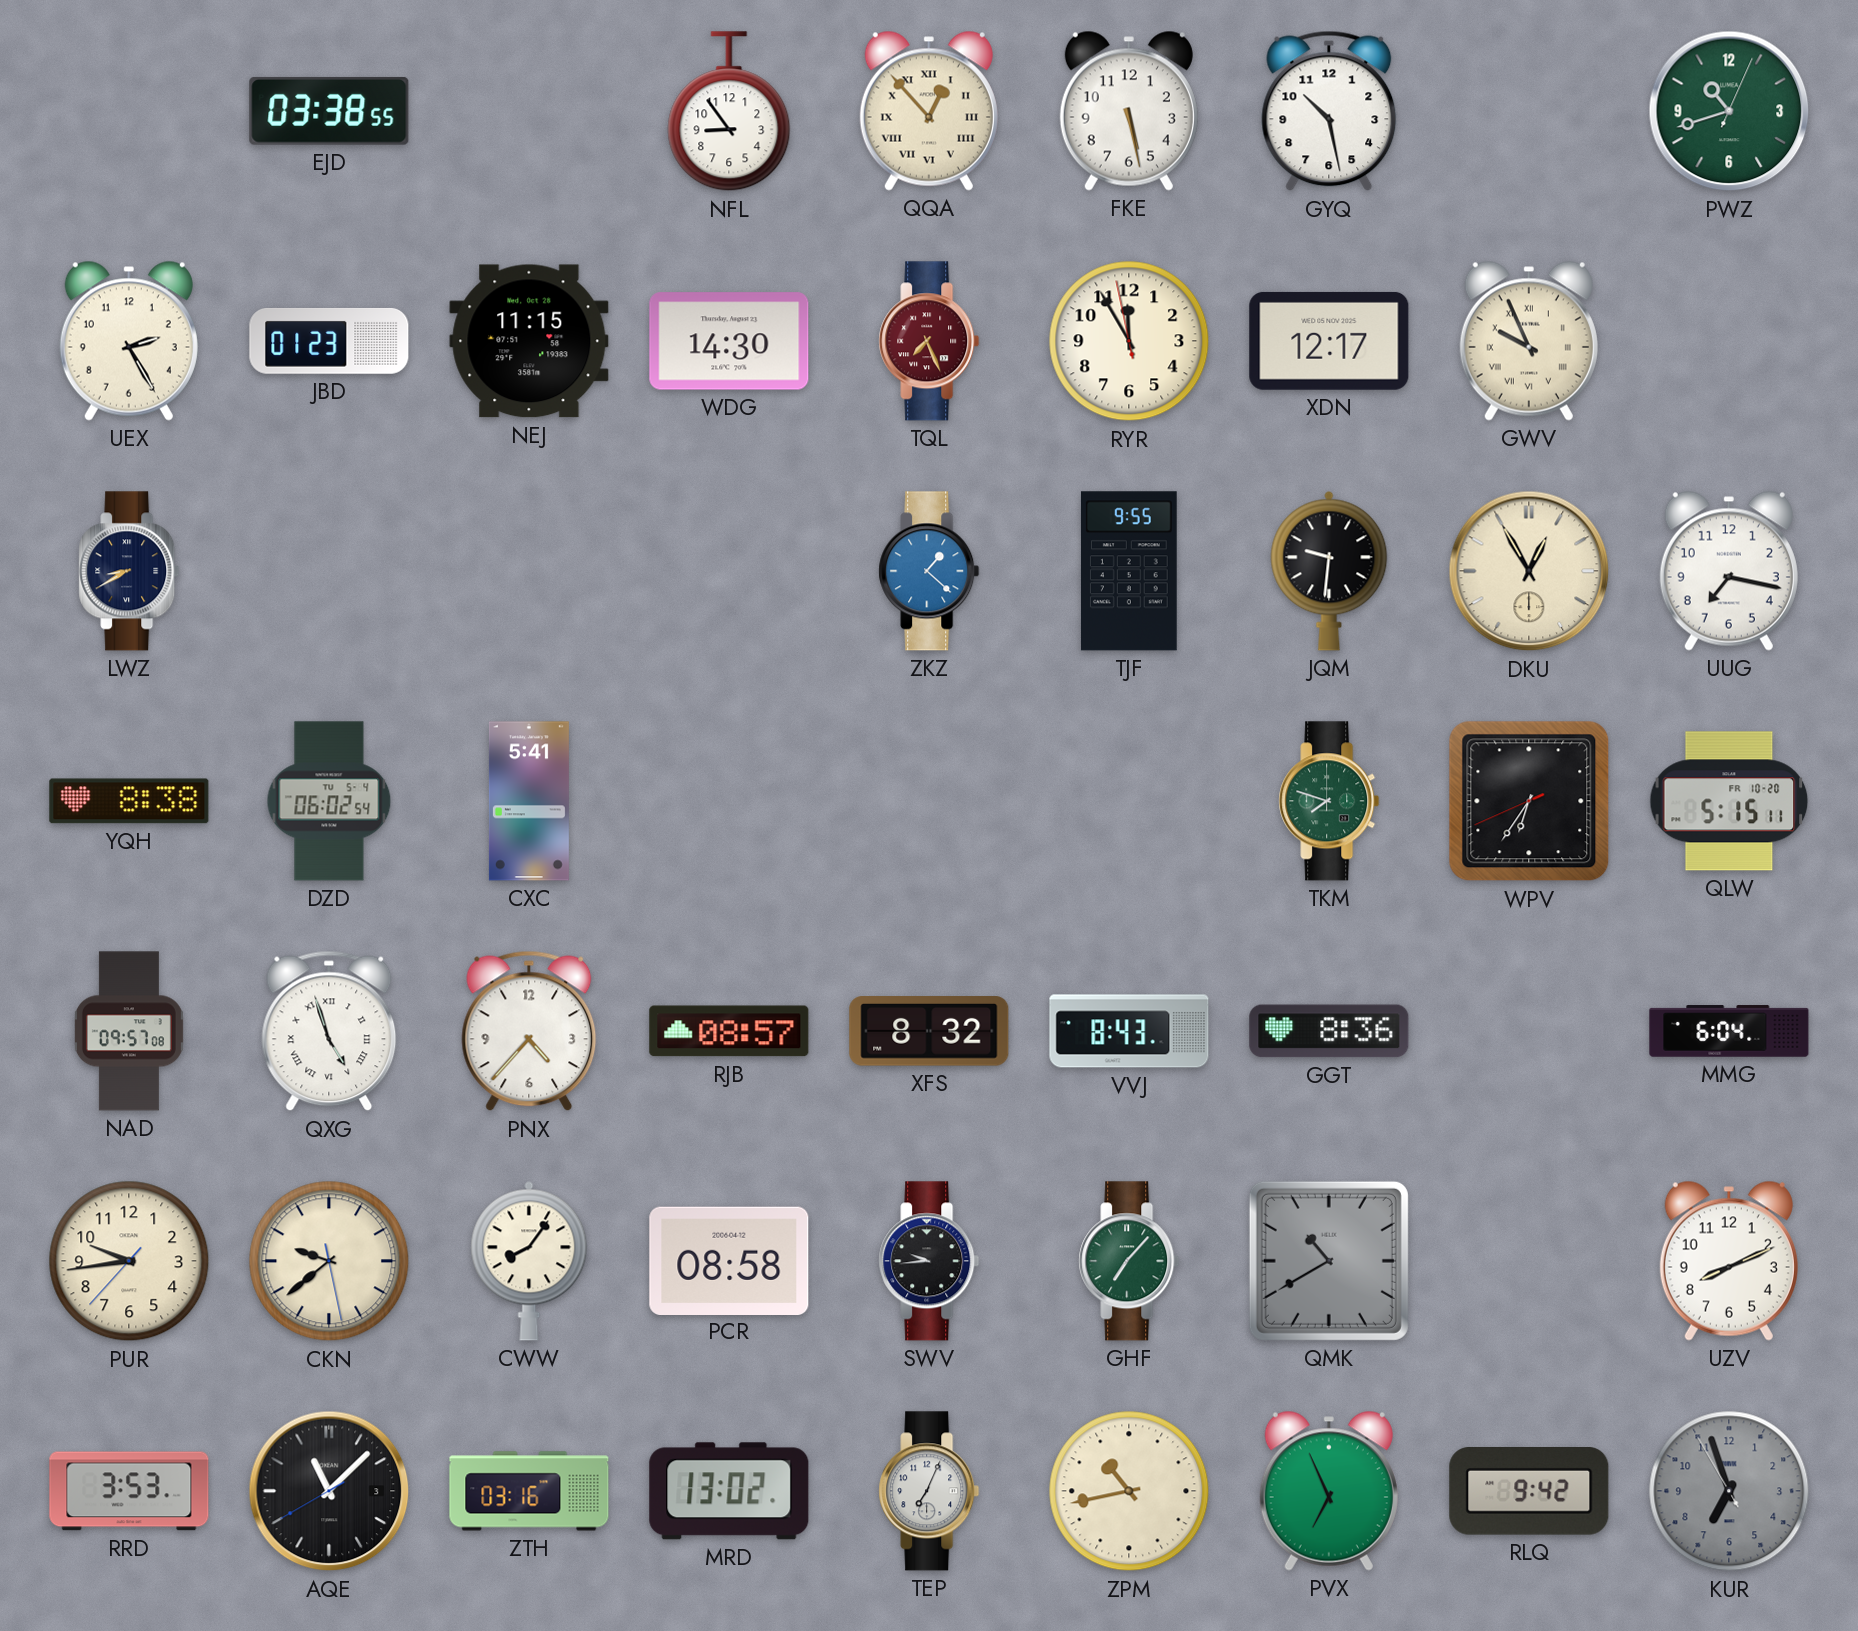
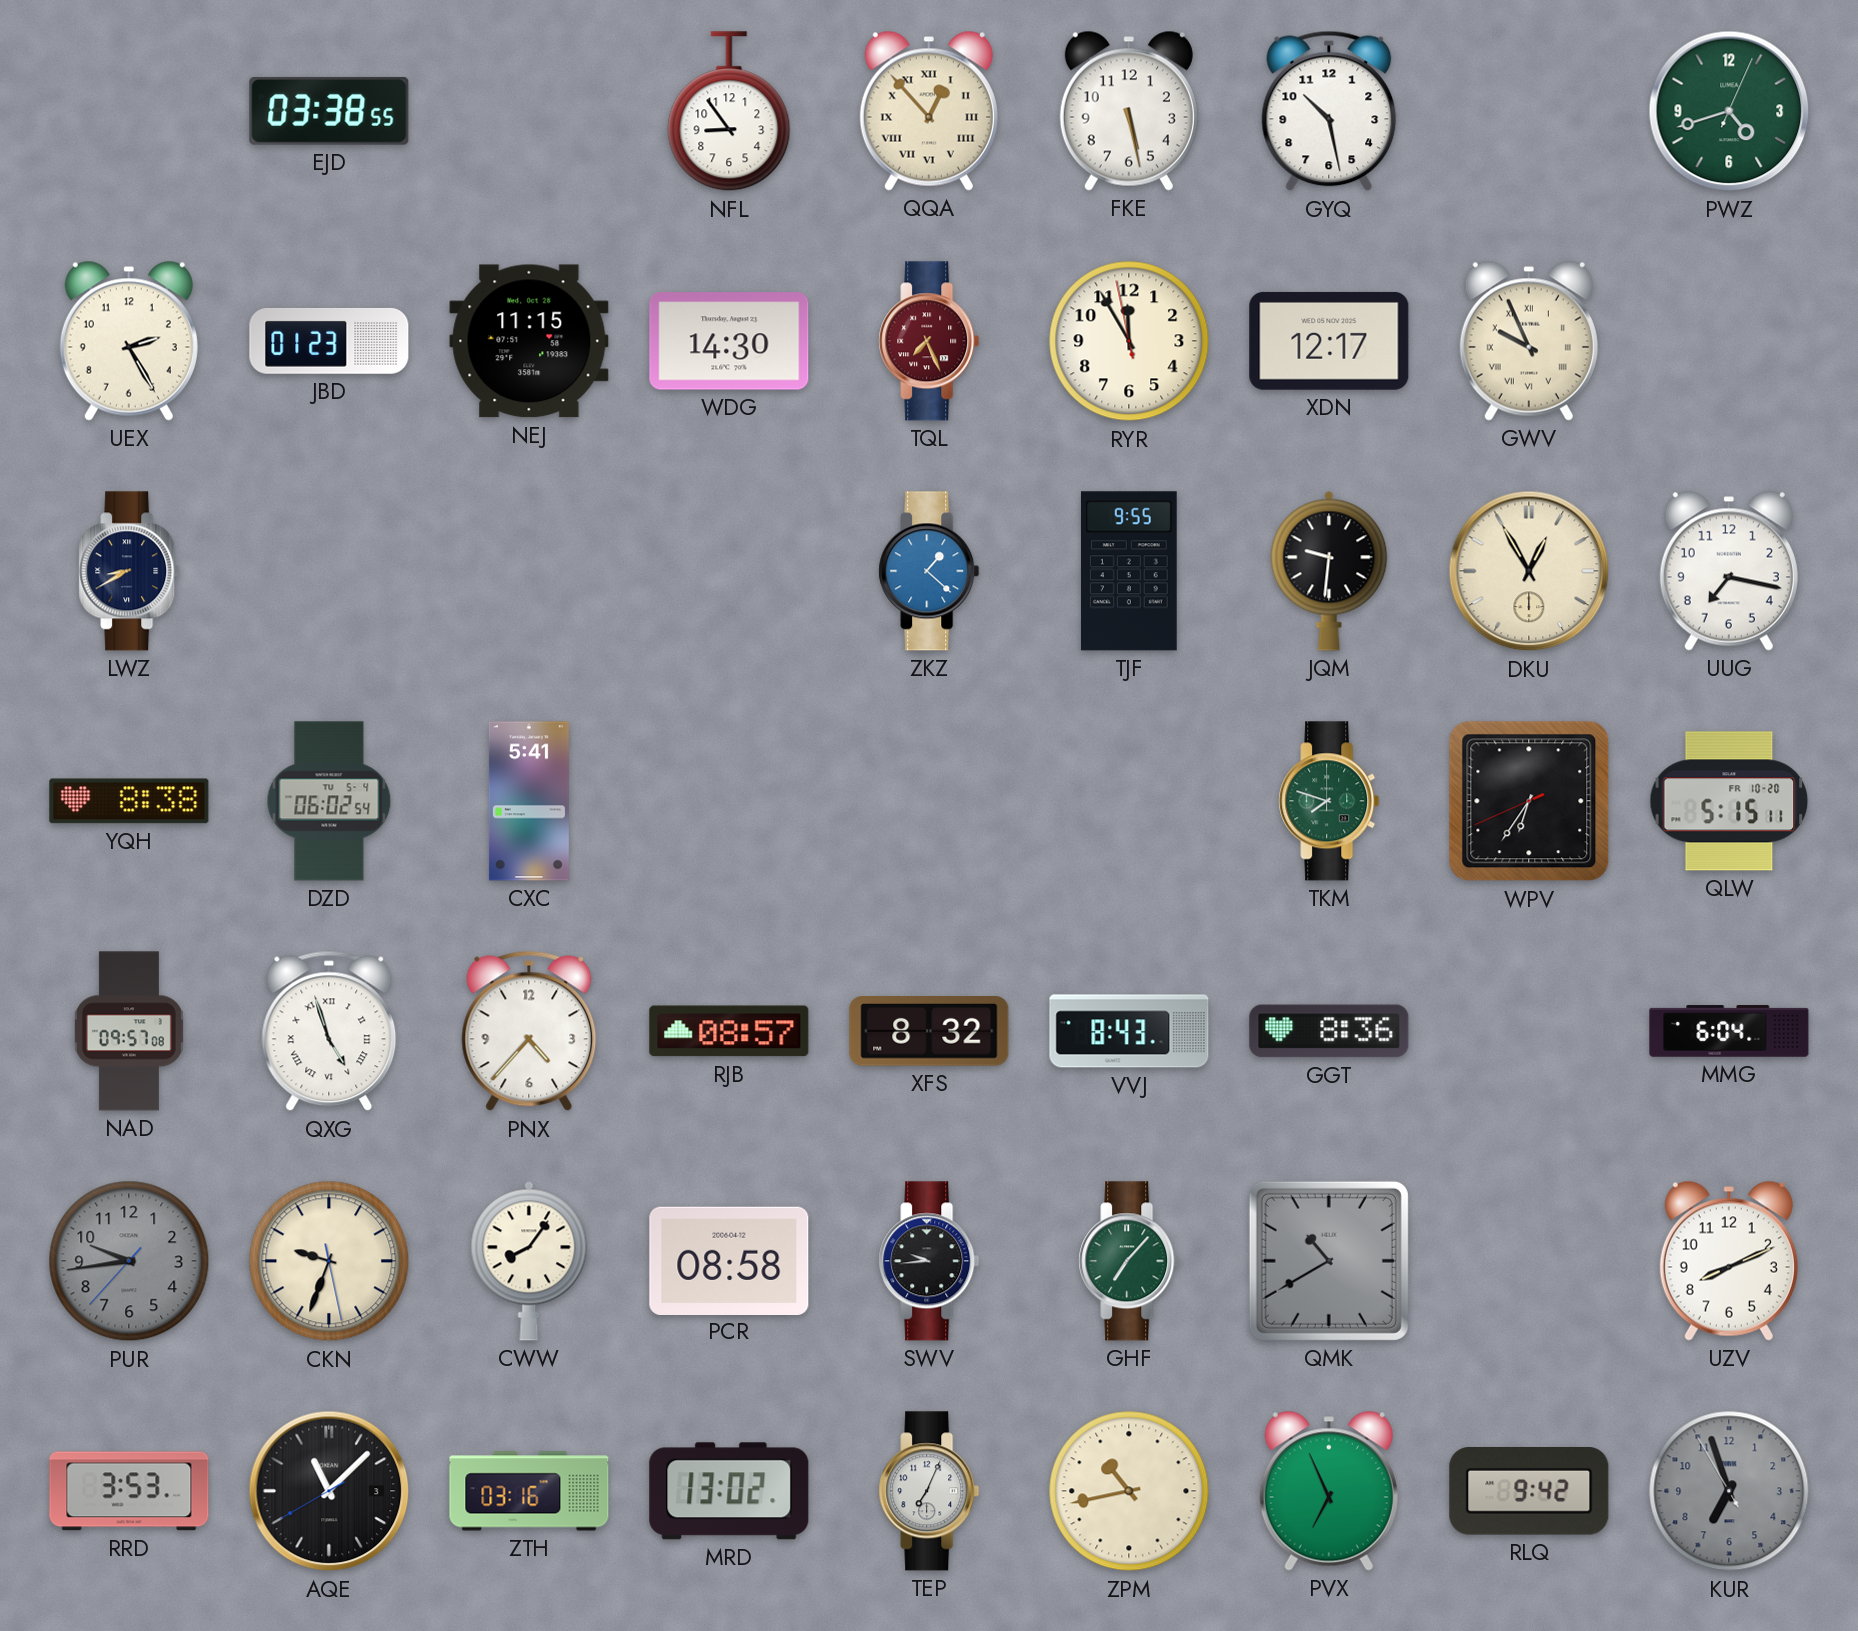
PWZ: 10:42 -> 4:42 (1729, 111)
PUR dial: cream -> grey (129, 1261)
CKN: 9:38 -> 9:33 (329, 1261)
